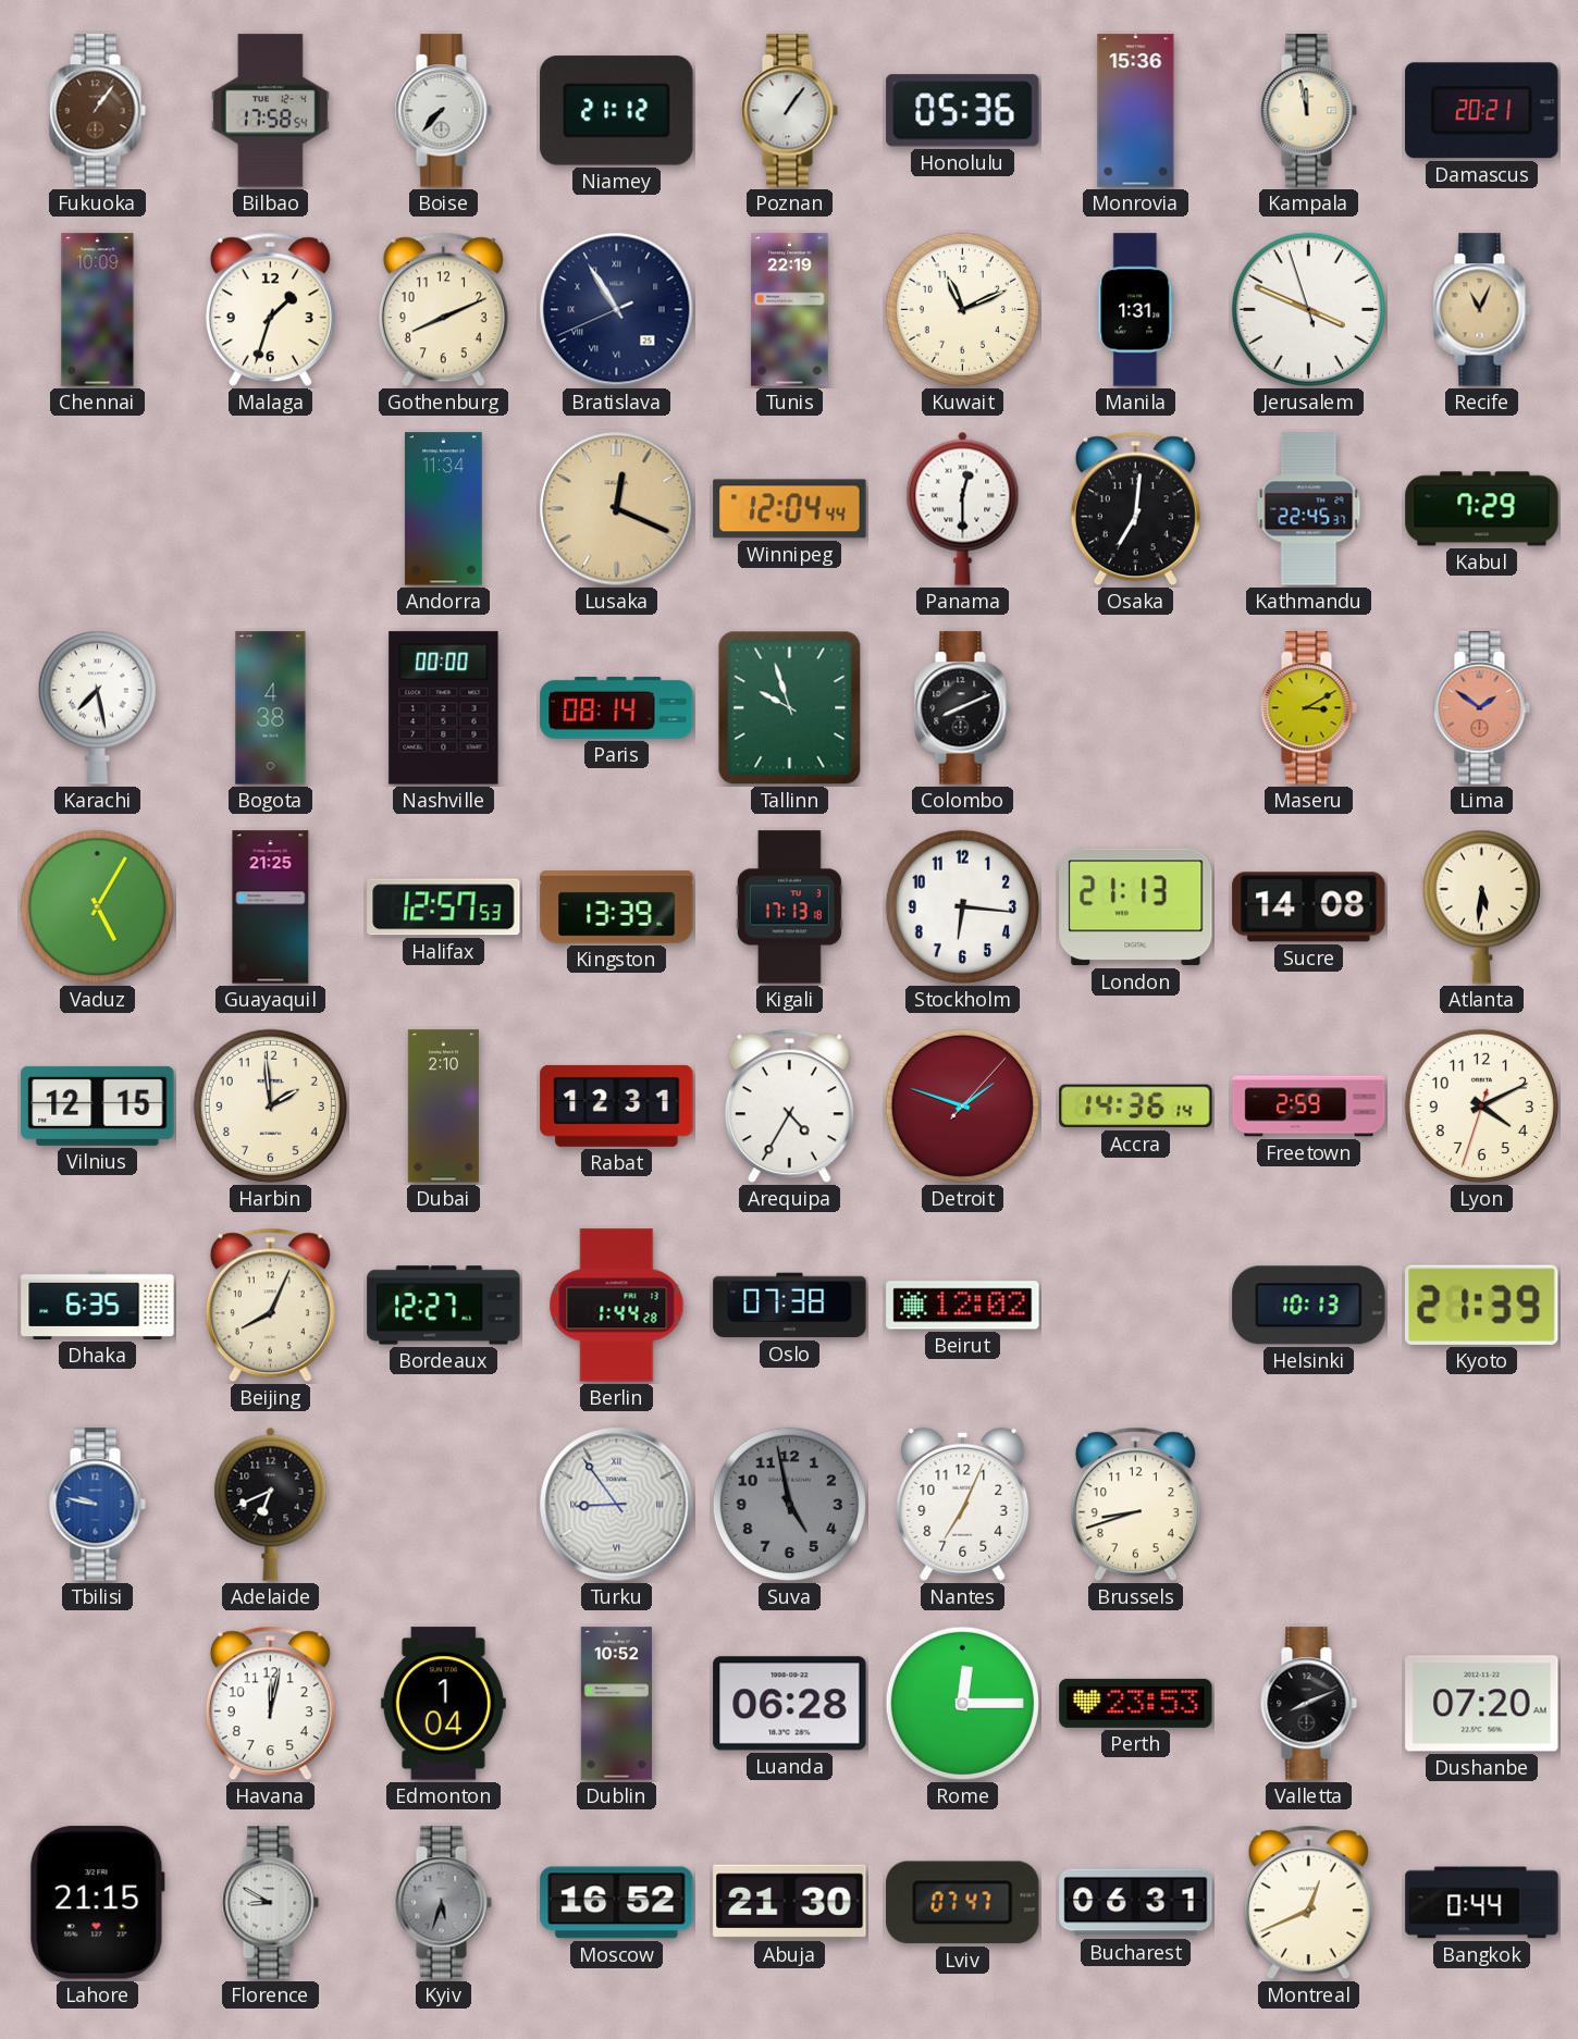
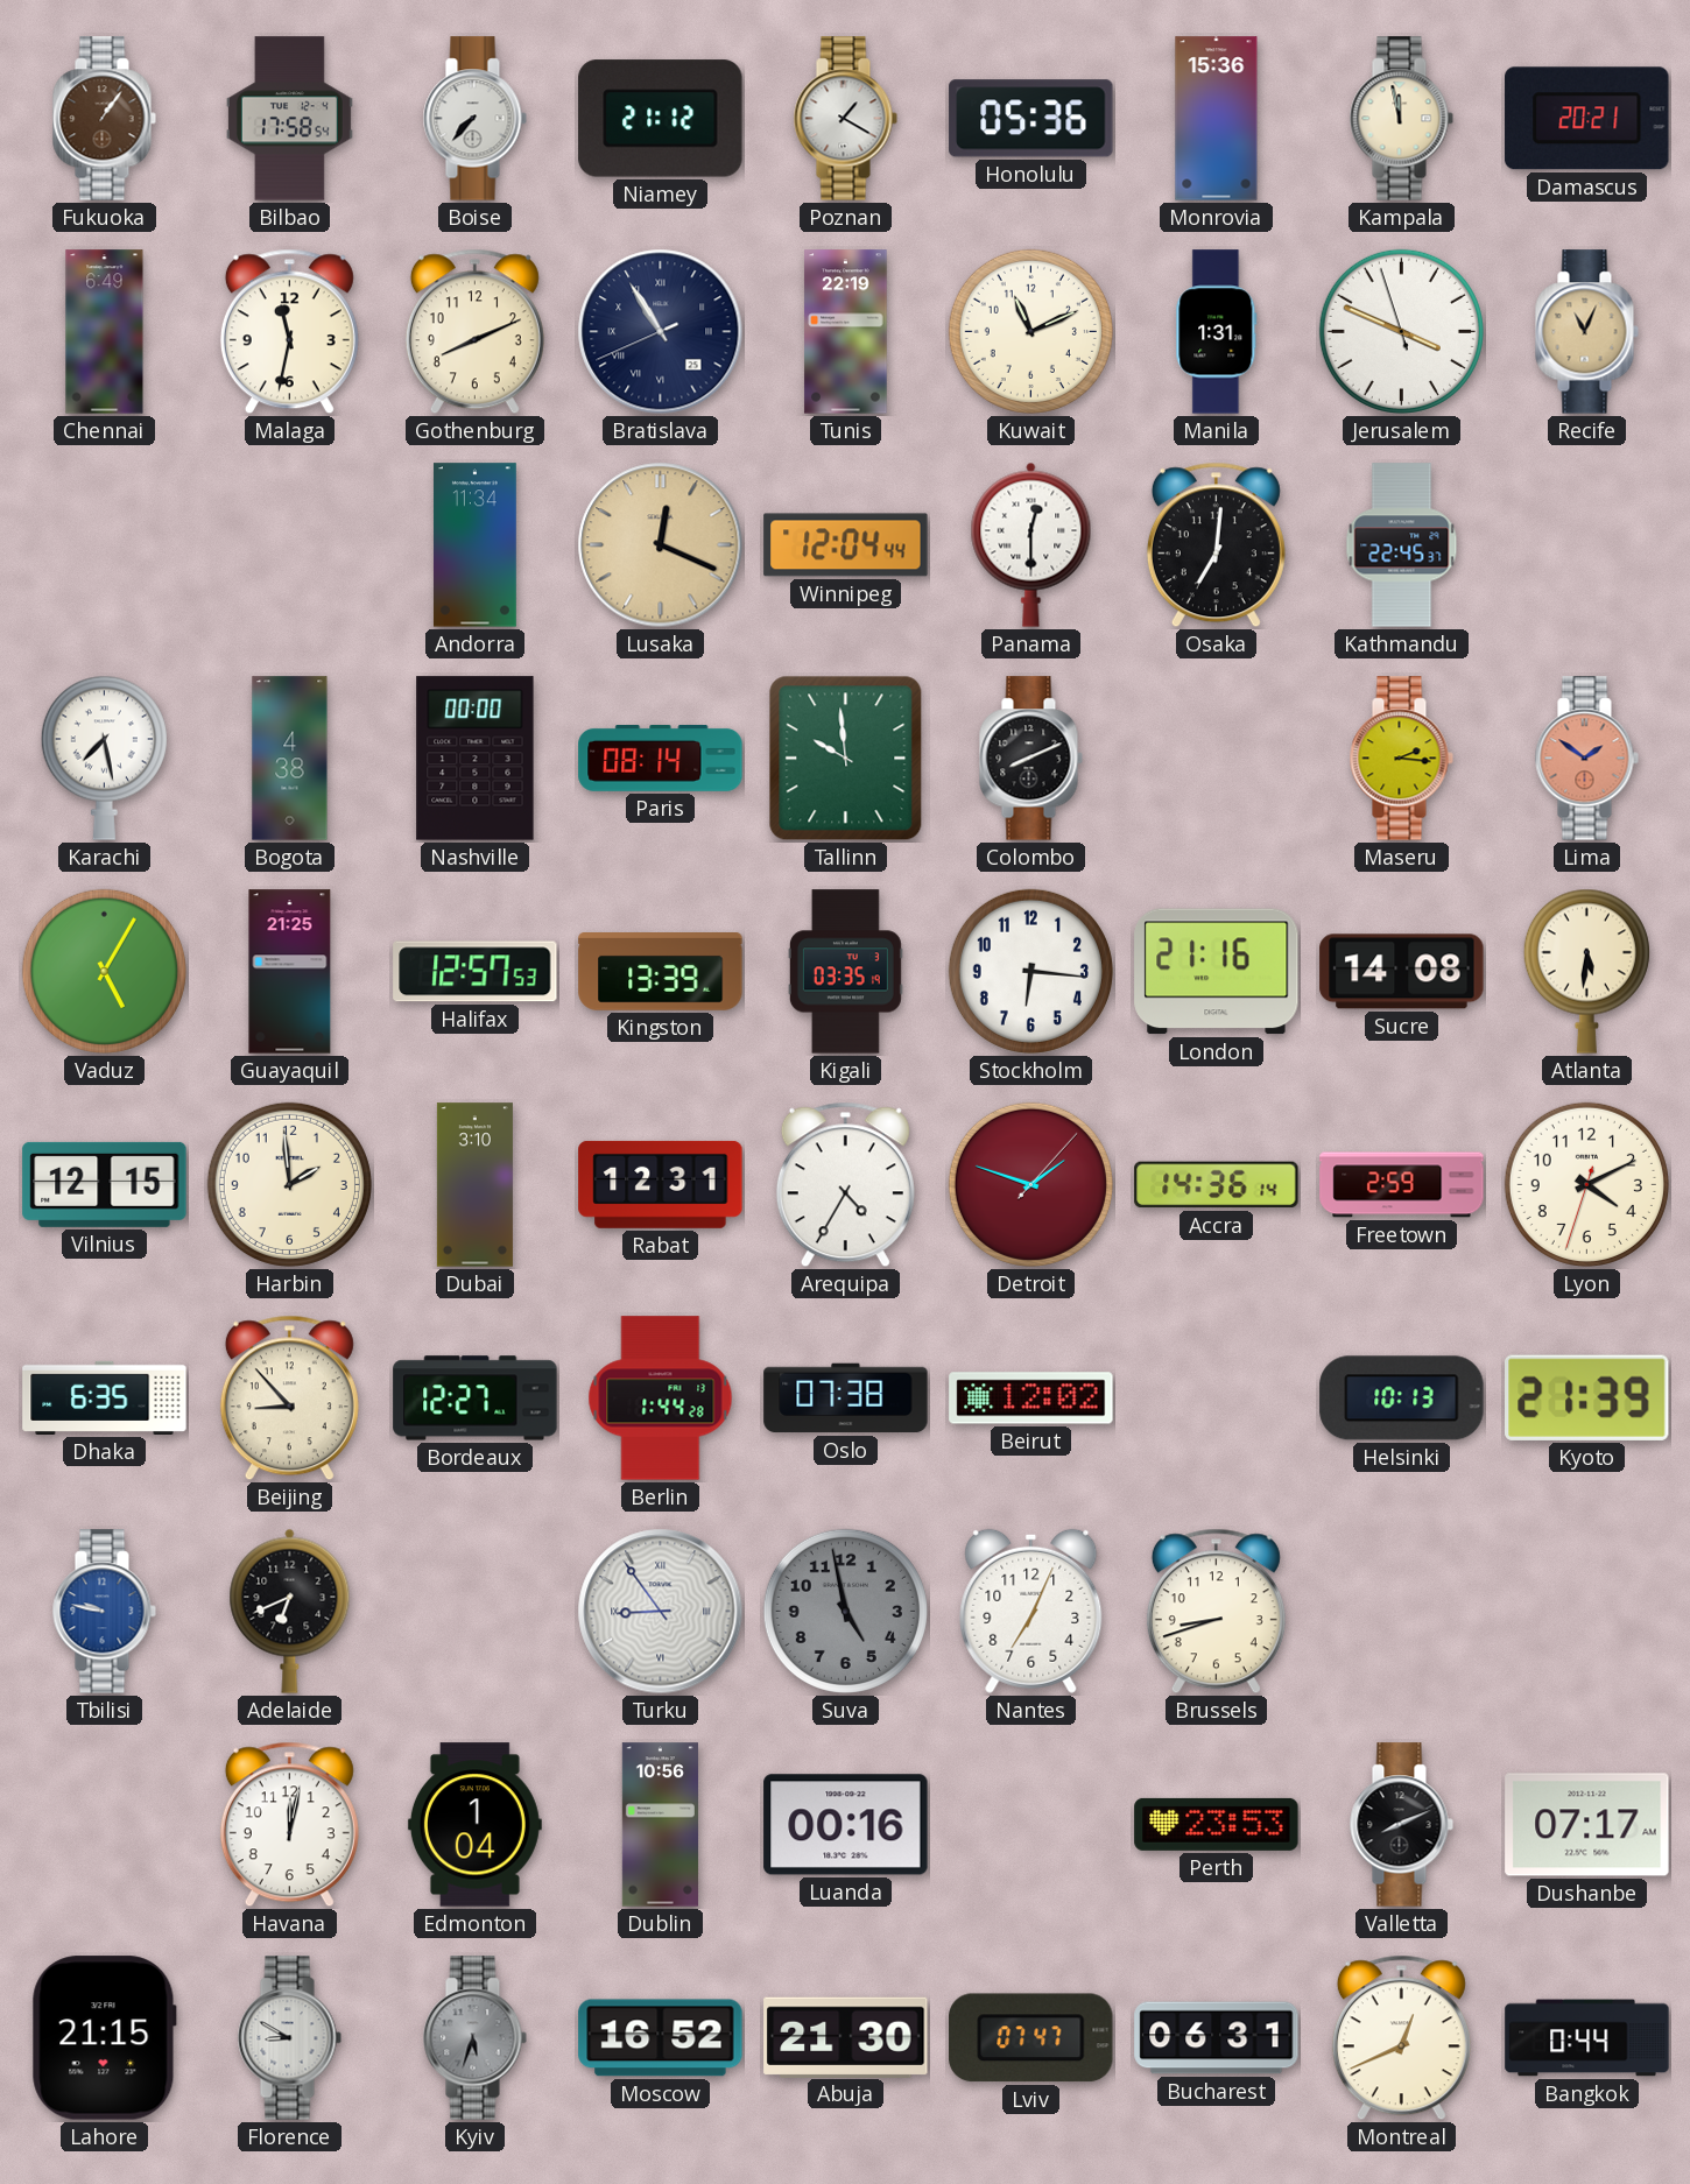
Poznan: 1:06 -> 1:20 (845, 119)
Chennai: 10:09 -> 6:49 (105, 332)
Malaga: 1:33 -> 11:32 (289, 332)
Kabul: 7:29 -> none (1482, 509)
Tallinn: 9:57 -> 9:59 (846, 759)
Maseru: 3:10 -> 2:16 (1401, 759)
Kigali: 17:13 -> 03:35 (845, 972)
London: 21:13 -> 21:16 (1217, 972)
Dubai: 2:10 -> 3:10 (474, 1185)
Beijing: 8:04 -> 8:53 (289, 1399)
Dublin: 10:52 -> 10:56 (660, 1825)
Luanda: 06:28 -> 00:16 (846, 1825)
Rome: 12:15 -> none (962, 1703)
Dushanbe: 07:20 -> 07:17 (1587, 1825)
